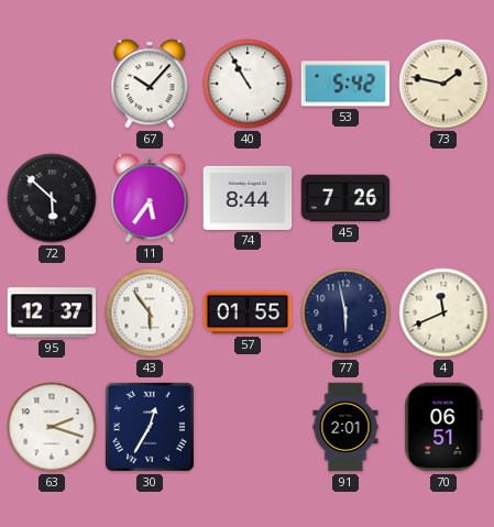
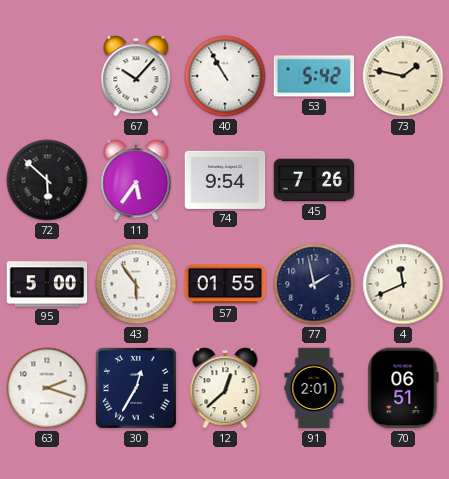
74: 8:44 -> 9:54 (225, 180)
95: 12:37 -> 5:00 (47, 284)
77: 5:58 -> 1:58 (314, 284)
12: none -> 12:38 (225, 388)
